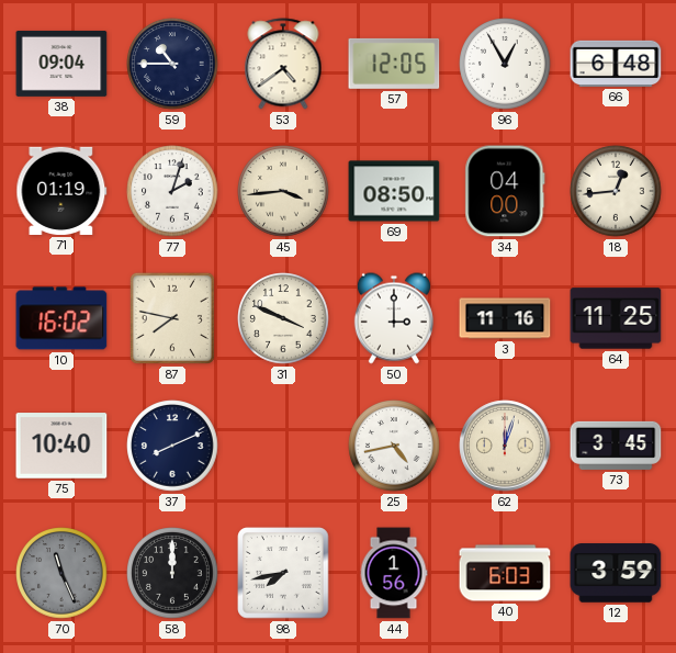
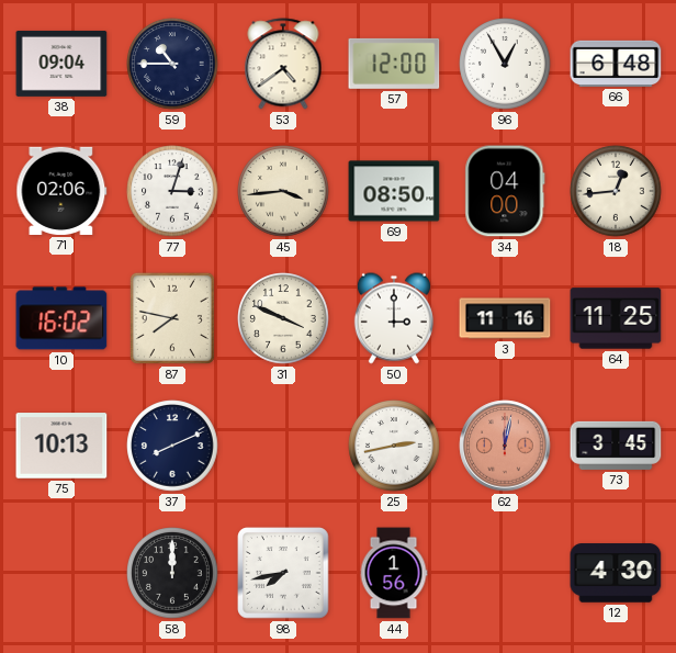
57: 12:05 -> 12:00 (394, 64)
71: 01:19 -> 02:06 (61, 191)
77: 2:03 -> 3:03 (172, 191)
75: 10:40 -> 10:13 (61, 446)
25: 4:43 -> 2:43 (394, 446)
62: 12:03 -> 12:02 (505, 446)
62 dial: cream -> salmon (505, 446)
70: 11:26 -> none (61, 573)
40: 6:03 -> none (505, 573)
12: 3:59 -> 4:30 (616, 573)
